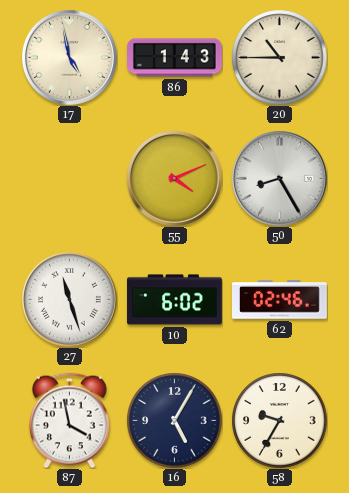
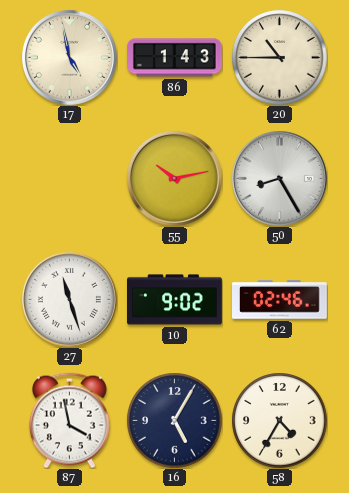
55: 4:11 -> 10:13 (174, 178)
10: 6:02 -> 9:02 (175, 300)
58: 9:35 -> 4:35 (279, 420)
